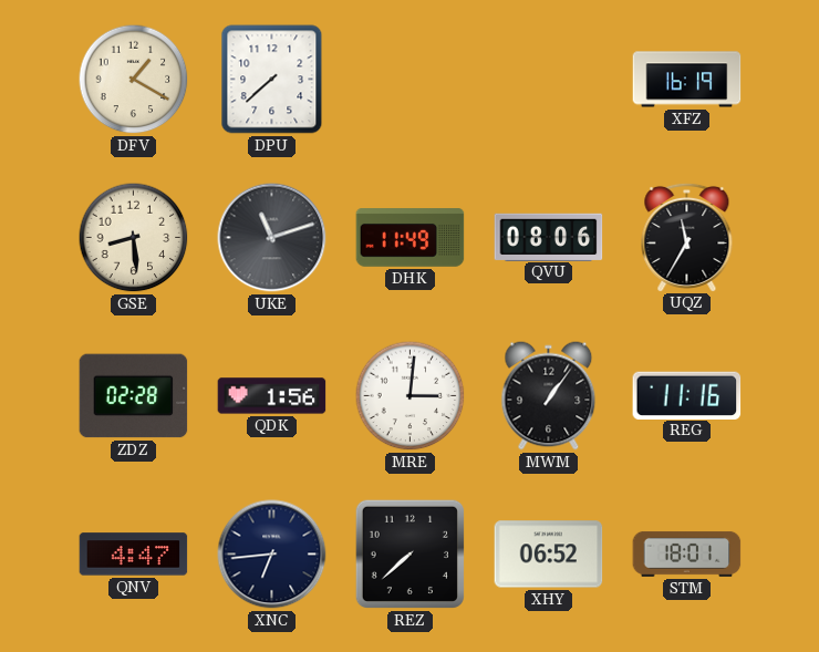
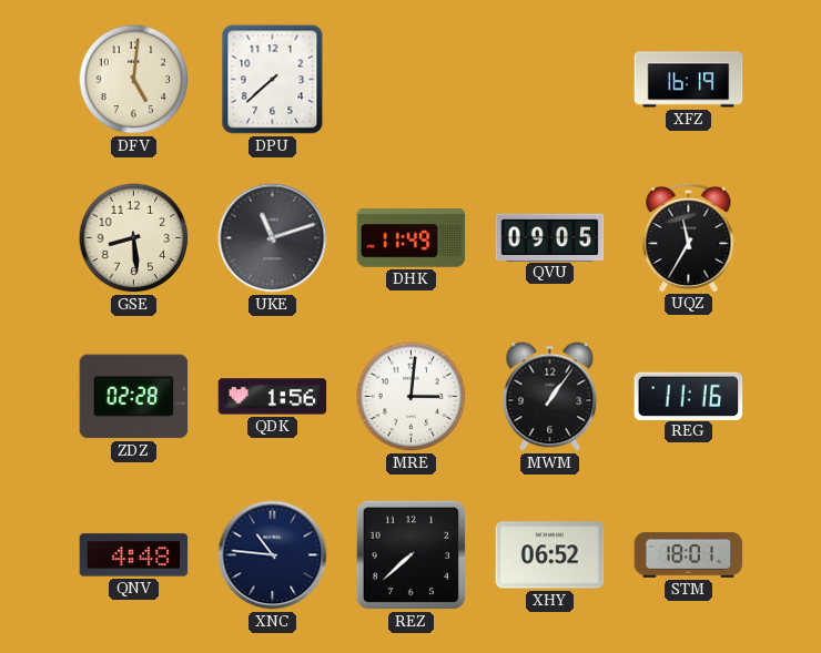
DFV: 1:20 -> 5:01 (134, 80)
QVU: 08:06 -> 09:05 (550, 237)
QNV: 4:47 -> 4:48 (134, 555)
XNC: 6:44 -> 10:46 (273, 555)
